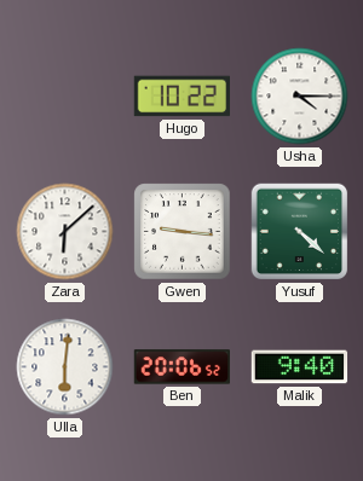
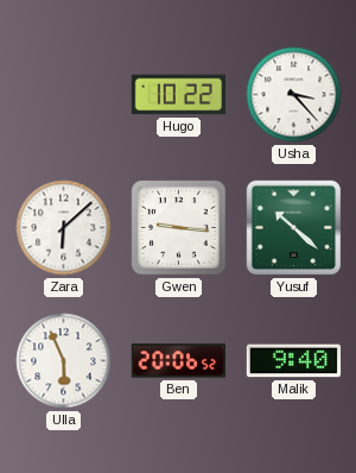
Usha: 4:15 -> 3:23 (294, 95)
Yusuf: 4:22 -> 10:22 (294, 228)
Ulla: 6:01 -> 5:56 (64, 361)
